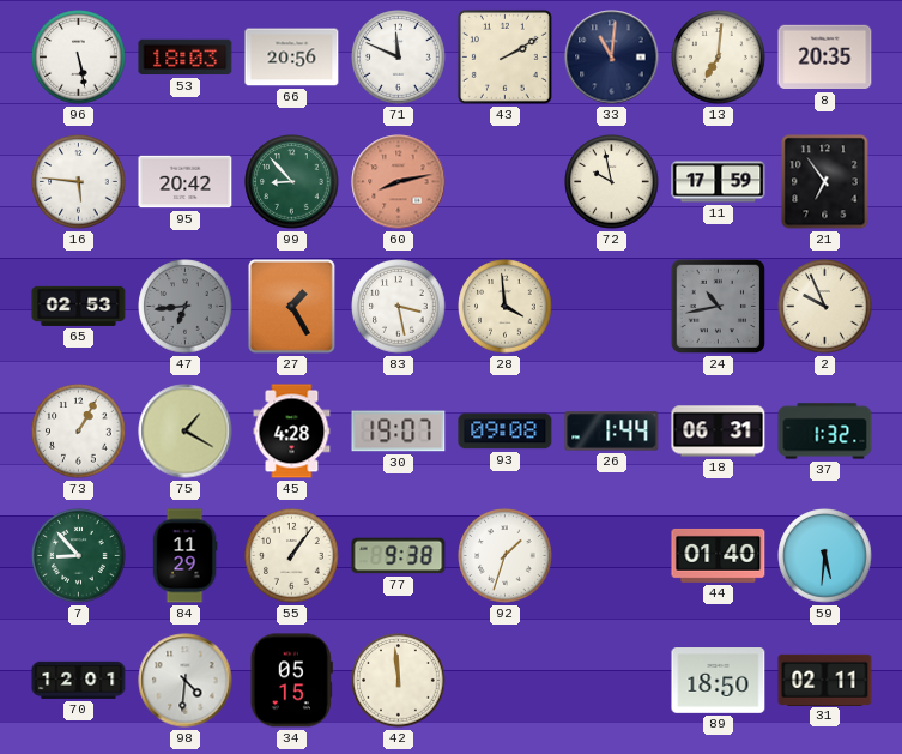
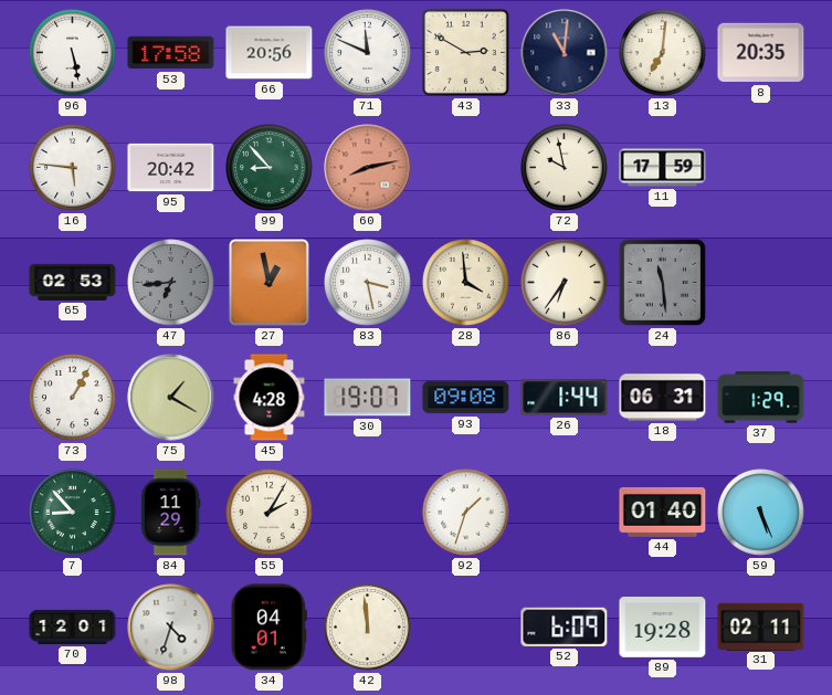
53: 18:03 -> 17:58 (171, 53)
43: 2:10 -> 2:50 (465, 52)
21: 6:54 -> none (825, 182)
27: 1:25 -> 12:58 (270, 283)
86: none -> 6:36 (565, 283)
24: 10:43 -> 11:29 (663, 283)
2: 9:56 -> none (825, 307)
37: 1:32 -> 1:29 (761, 398)
55: 1:06 -> 2:05 (270, 513)
77: 9:38 -> none (399, 556)
59: 5:31 -> 5:26 (761, 513)
98: 4:31 -> 4:33 (171, 628)
34: 05:15 -> 04:01 (268, 628)
52: none -> 6:09 (565, 626)
89: 18:50 -> 19:28 (663, 628)
